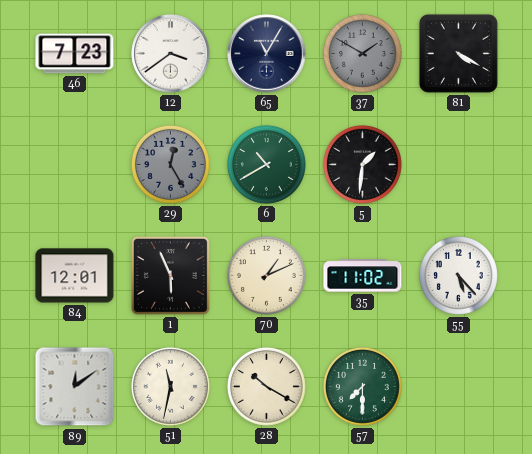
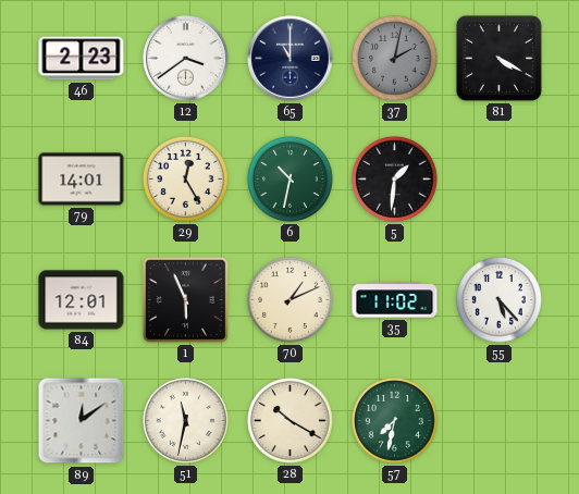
46: 7:23 -> 2:23 (82, 59)
65: 11:05 -> 11:00 (291, 59)
37: 1:50 -> 2:02 (394, 58)
79: none -> 14:01 (82, 180)
29 dial: grey -> cream (185, 178)
6: 10:40 -> 10:32 (289, 178)
57: 7:30 -> 7:32 (394, 420)
